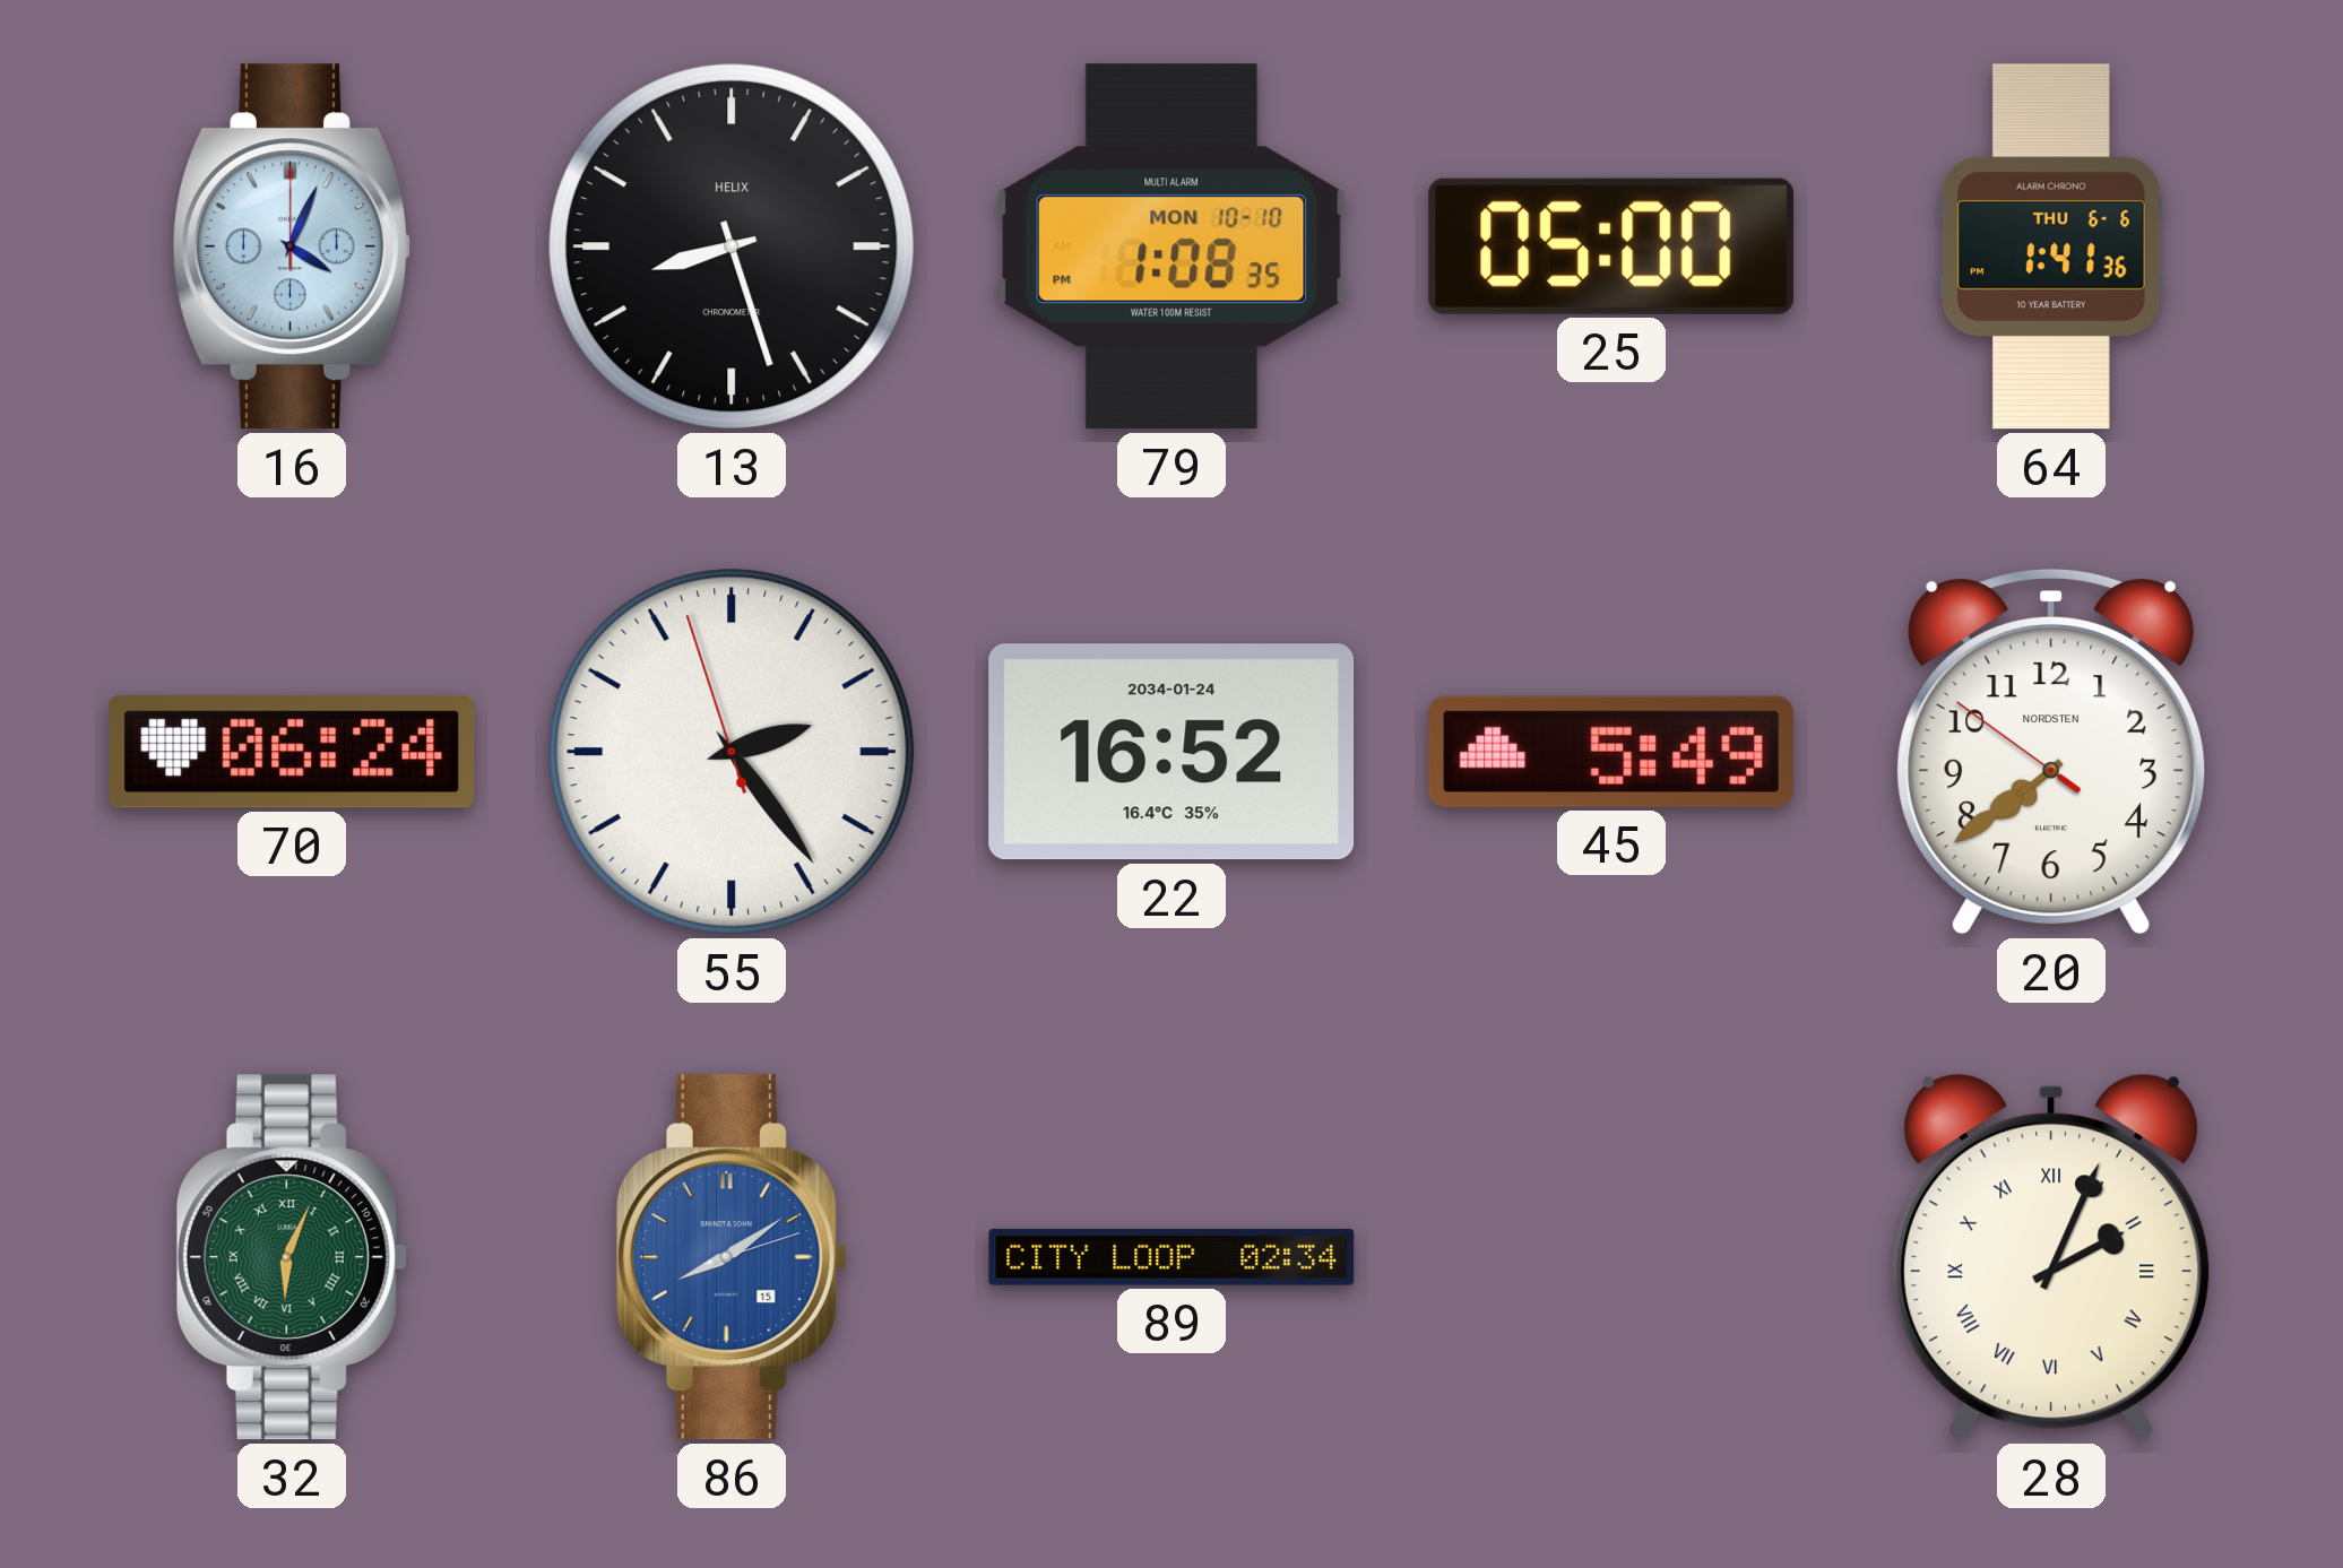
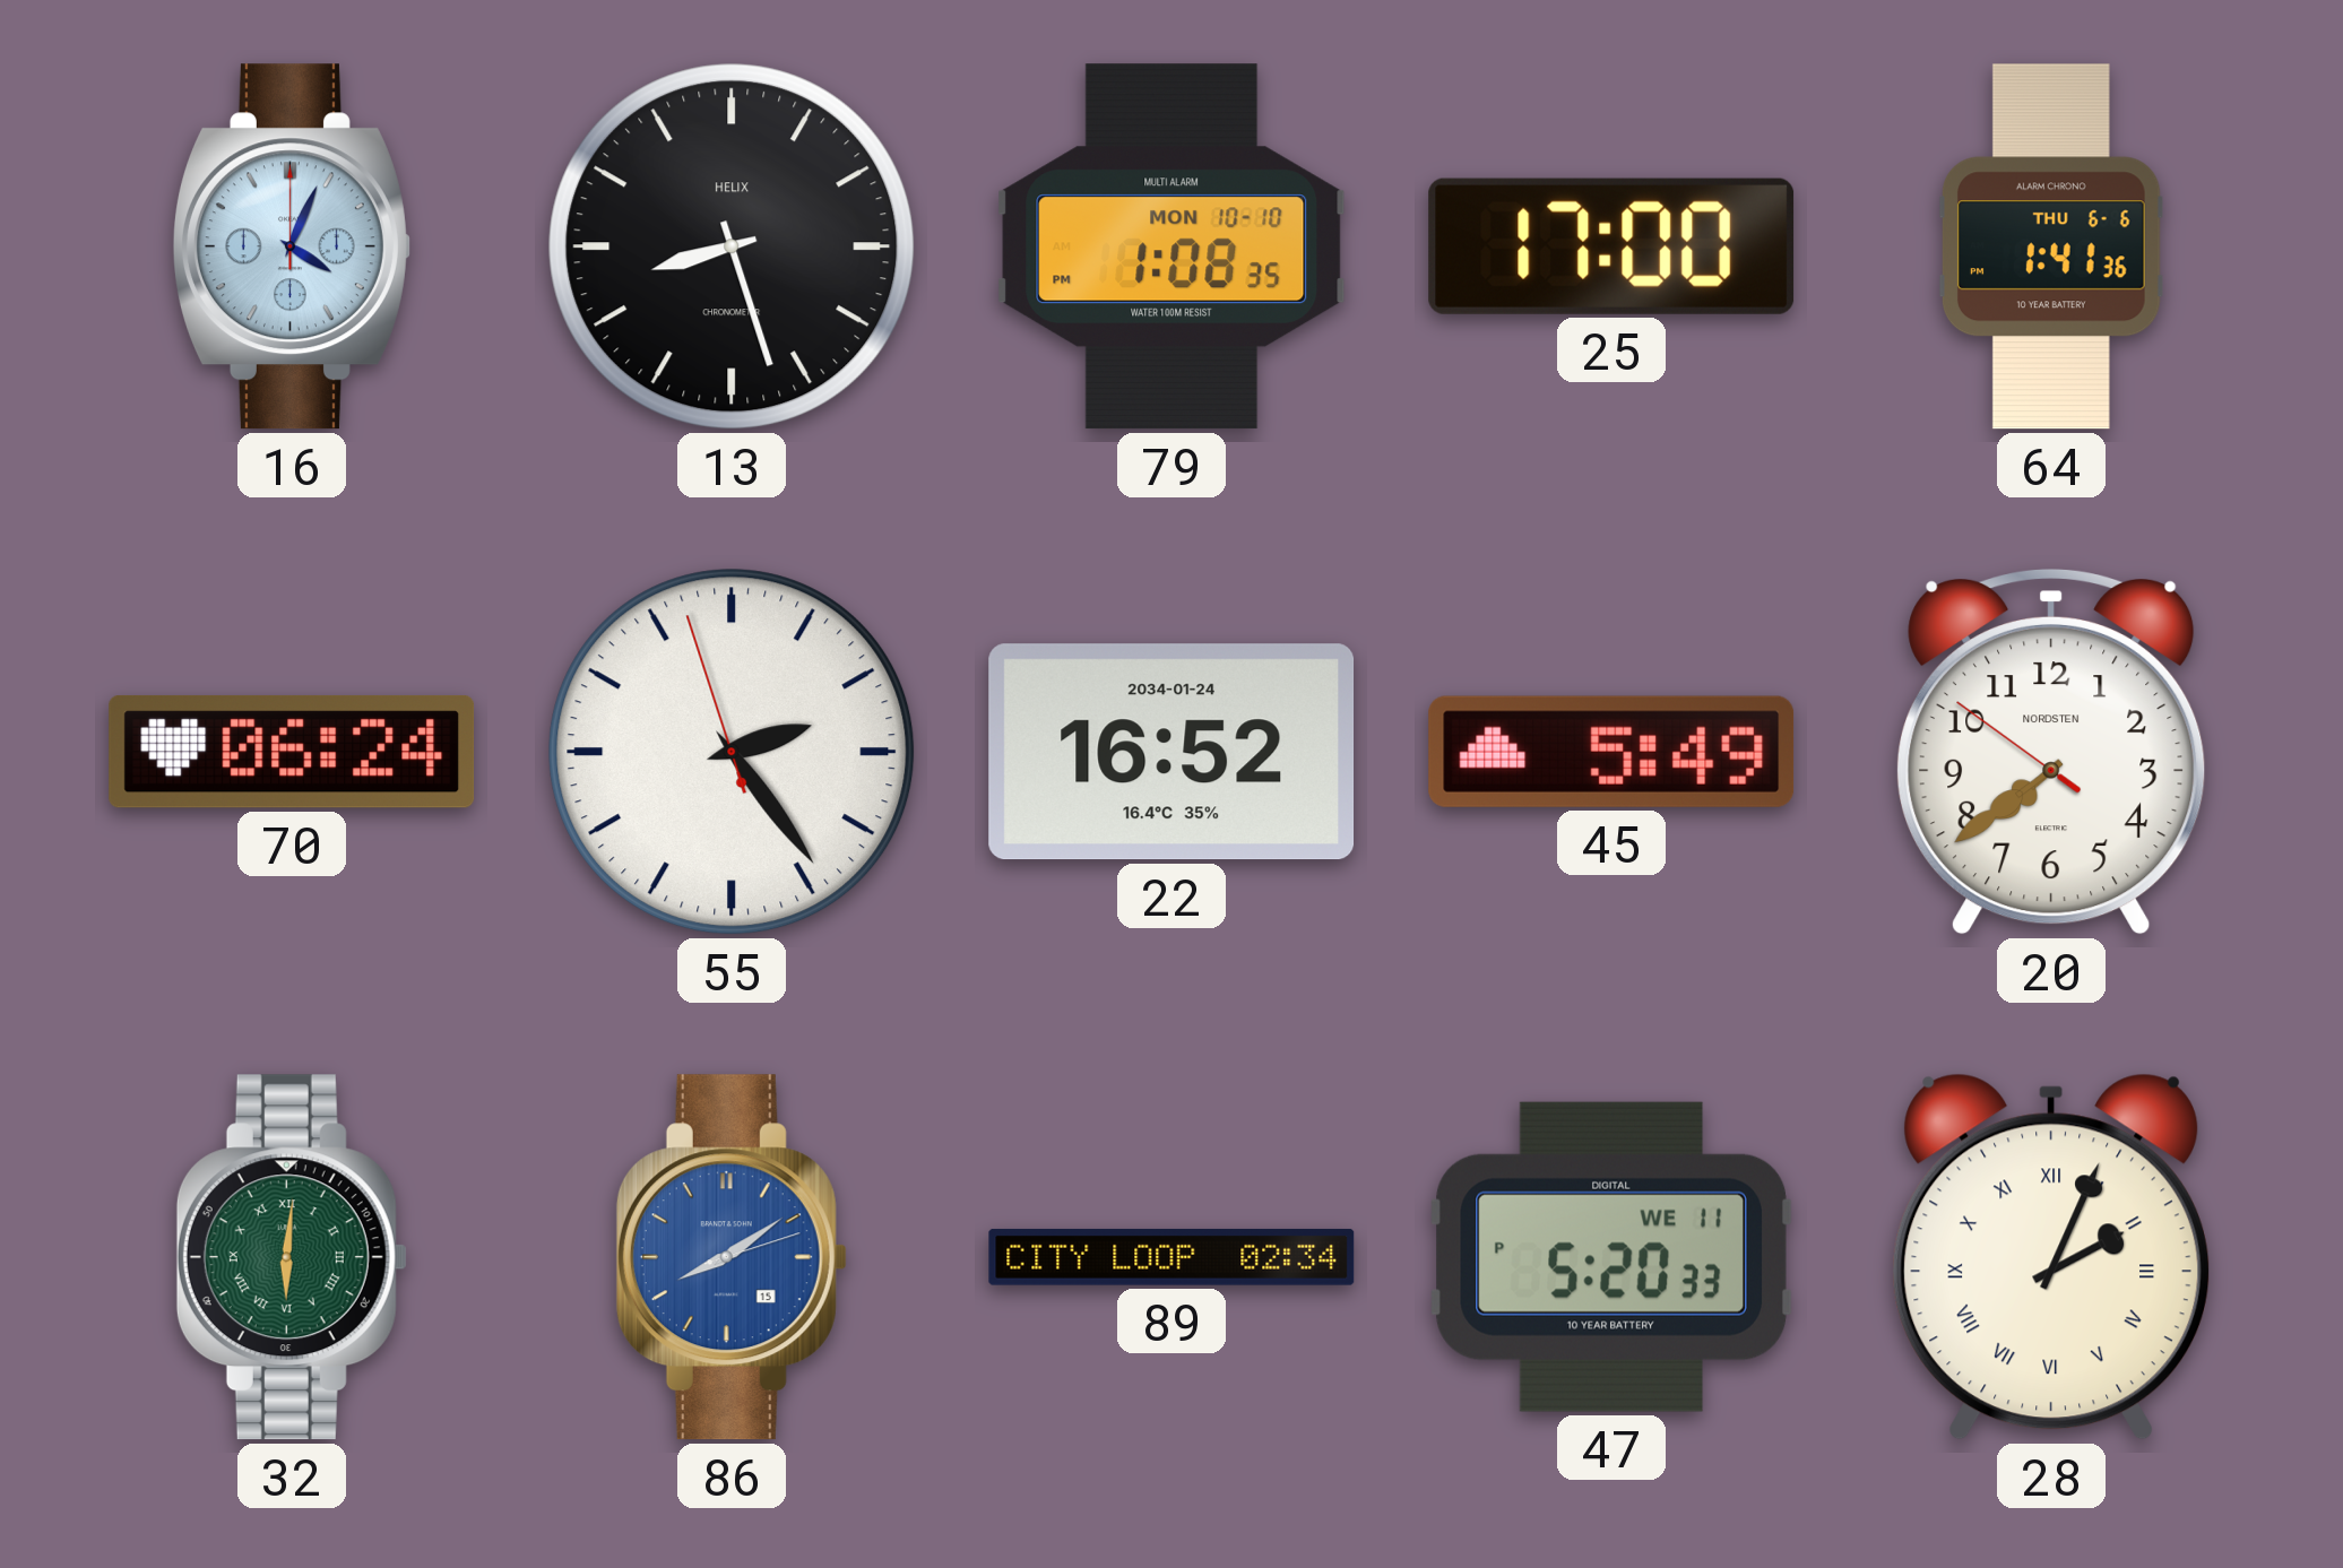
25: 05:00 -> 17:00 (1611, 246)
32: 6:04 -> 6:01 (292, 1257)
47: none -> 5:20 (1611, 1257)
